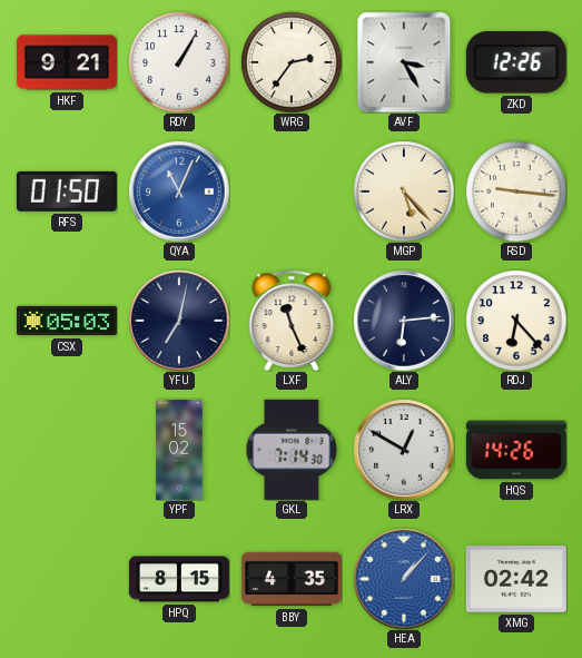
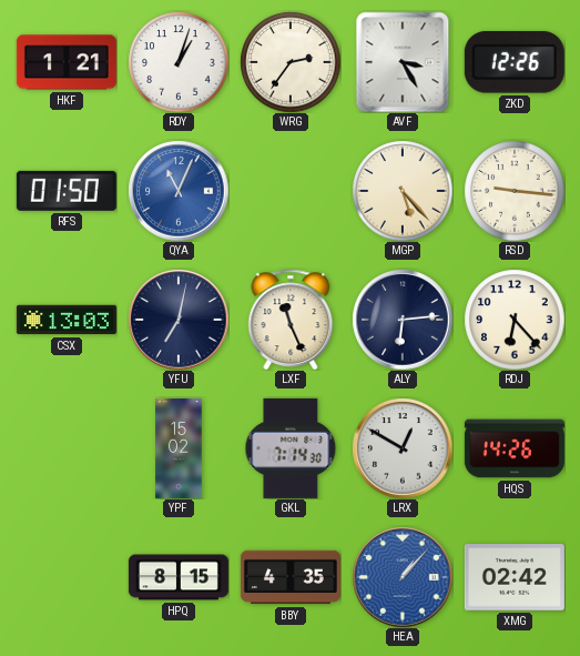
HKF: 9:21 -> 1:21 (67, 62)
RDY: 1:05 -> 1:03 (179, 62)
CSX: 05:03 -> 13:03 (67, 320)
